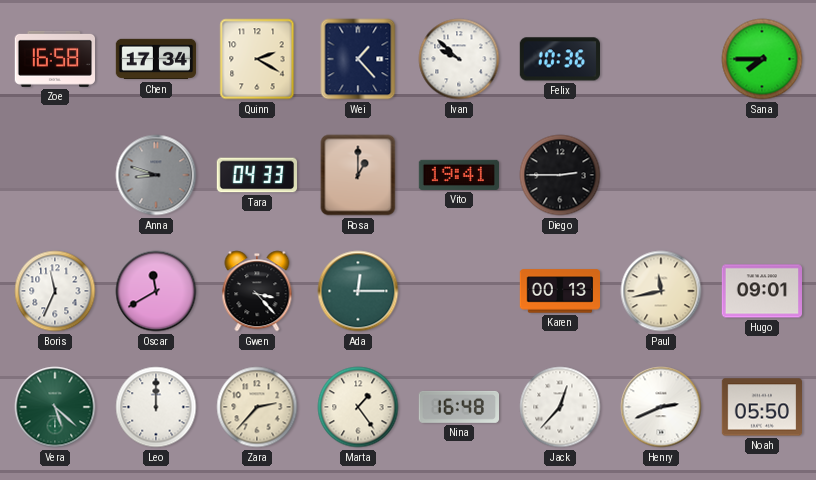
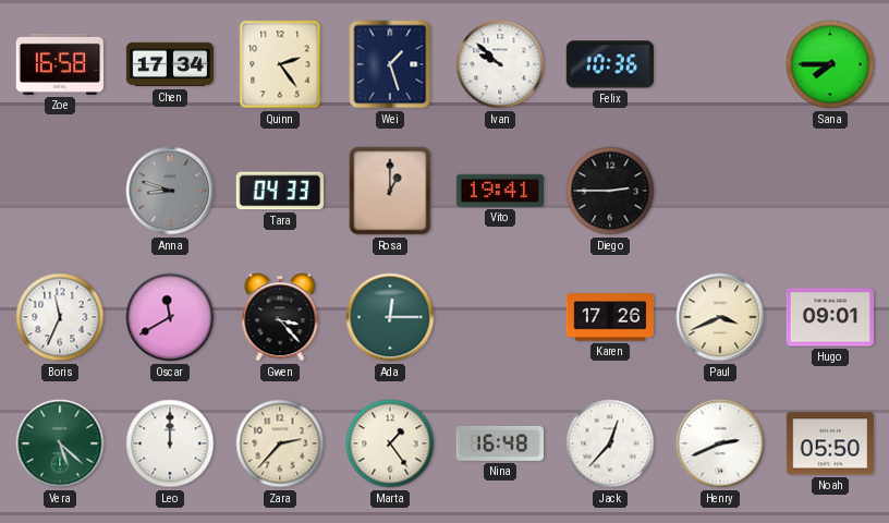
Quinn: 2:20 -> 2:24 (280, 64)
Wei: 1:23 -> 1:27 (390, 64)
Karen: 00:13 -> 17:26 (610, 317)
Paul: 11:43 -> 3:41 (720, 317)
